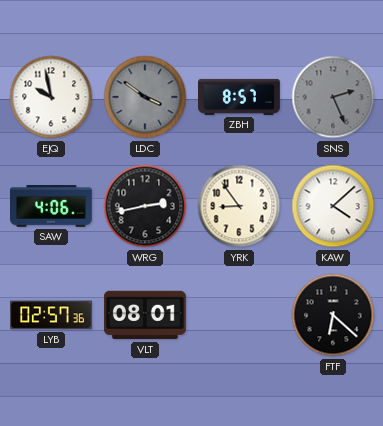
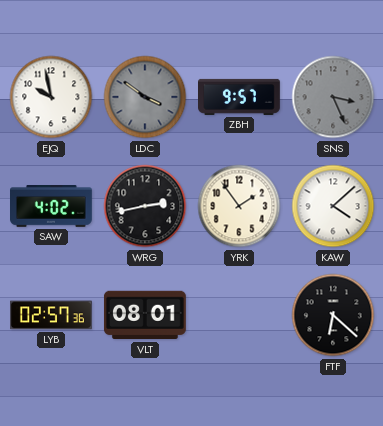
ZBH: 8:57 -> 9:57 (240, 97)
SNS: 2:26 -> 3:26 (333, 97)
SAW: 4:06 -> 4:02 (52, 207)
YRK: 8:54 -> 1:54 (239, 206)
